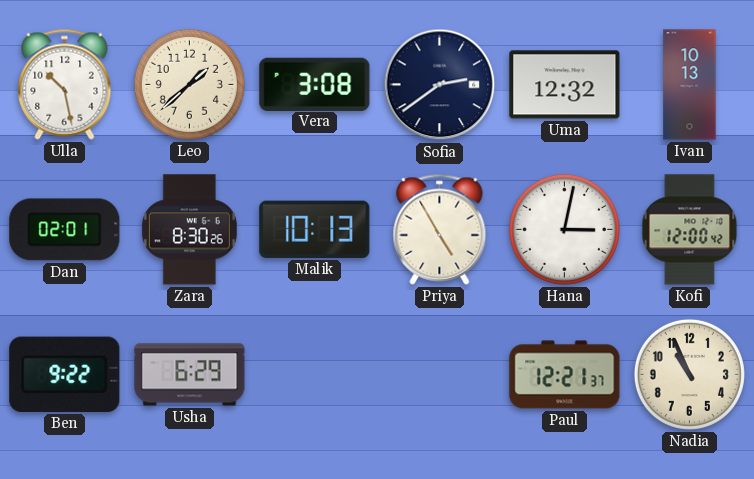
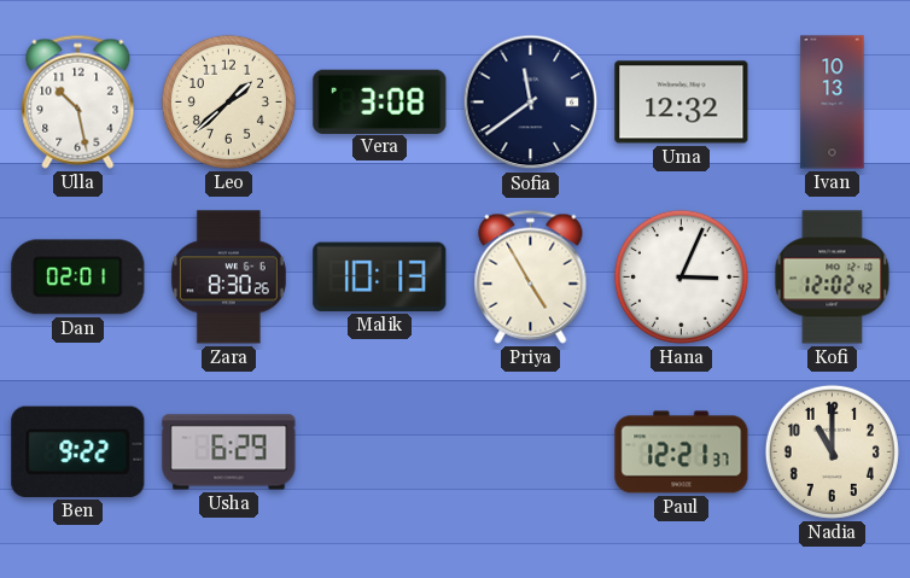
Sofia: 2:39 -> 11:39 (531, 103)
Hana: 3:02 -> 3:04 (681, 276)
Kofi: 12:00 -> 12:02 (833, 278)
Nadia: 10:56 -> 11:00 (832, 451)
